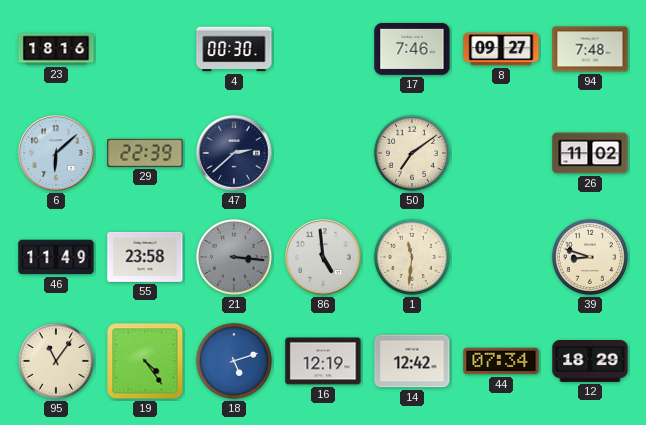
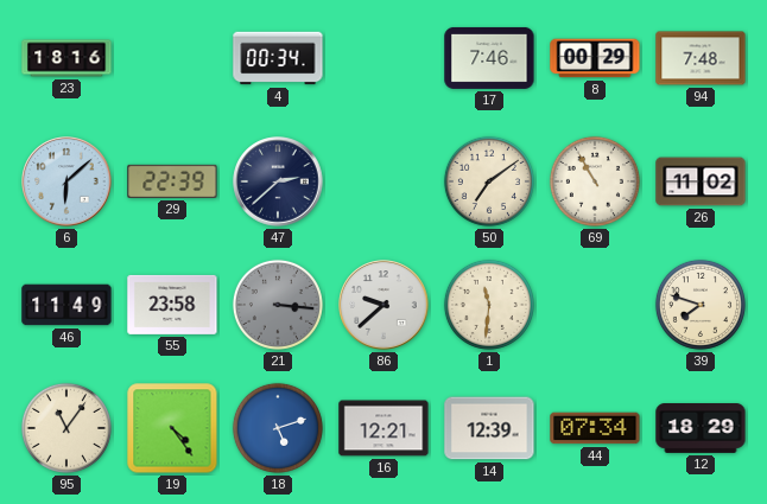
4: 00:30 -> 00:34 (278, 58)
8: 09:27 -> 00:29 (595, 58)
69: none -> 10:55 (595, 181)
86: 4:59 -> 9:38 (383, 305)
39: 8:48 -> 7:48 (701, 305)
16: 12:19 -> 12:21 (383, 428)
14: 12:42 -> 12:39 (489, 428)
